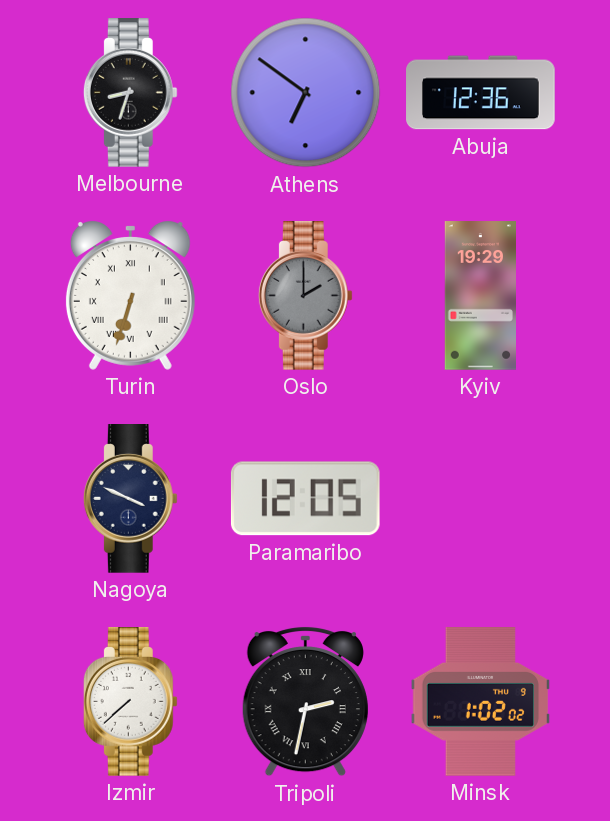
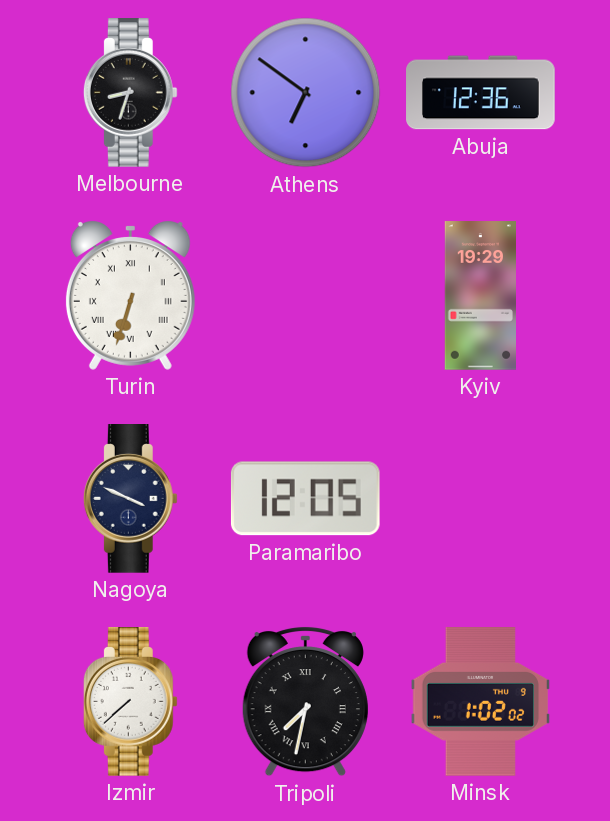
Oslo: 2:00 -> none (305, 296)
Tripoli: 2:32 -> 7:32 (305, 701)
